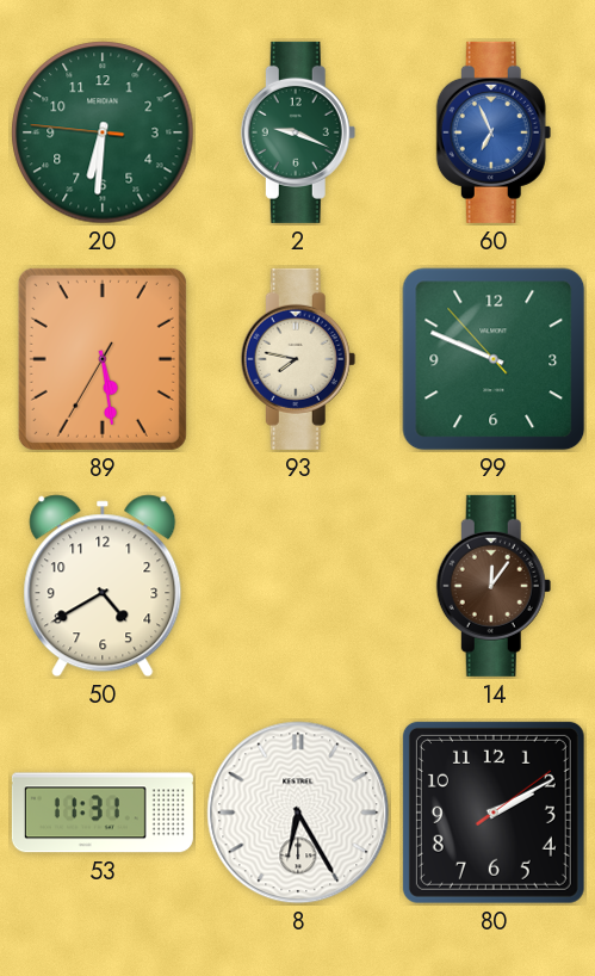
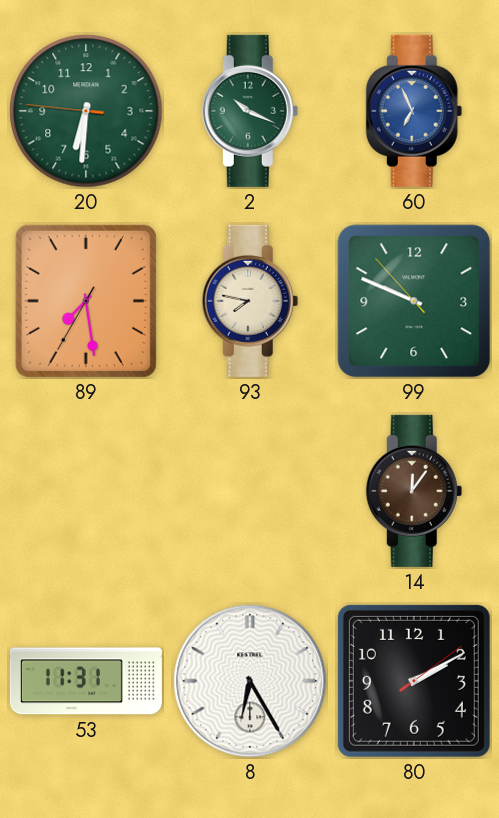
2: 9:19 -> 10:19 (250, 111)
89: 5:28 -> 7:28 (86, 301)
50: 4:40 -> none (103, 586)
